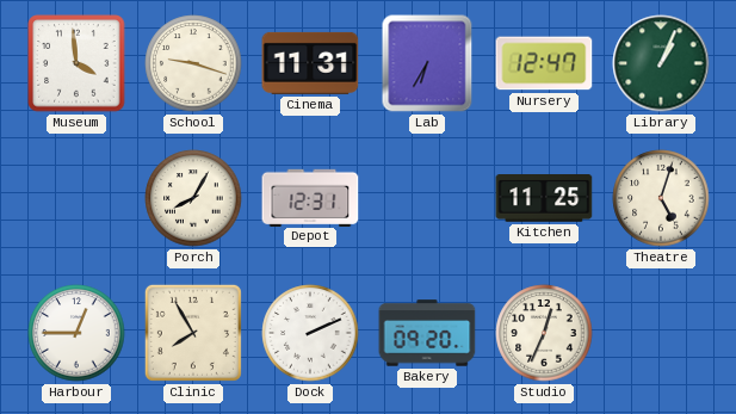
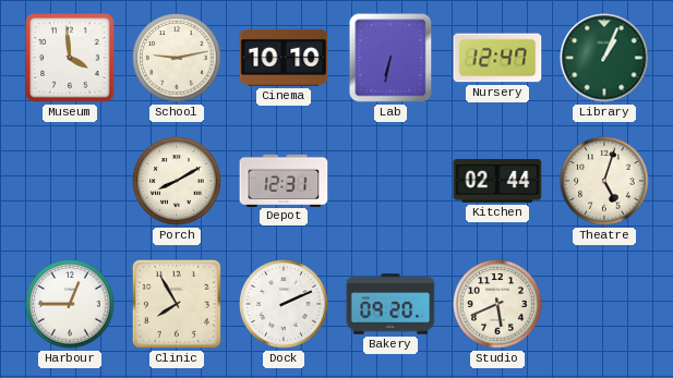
School: 9:18 -> 9:13 (177, 58)
Cinema: 11:31 -> 10:10 (284, 58)
Lab: 6:35 -> 6:32 (390, 58)
Porch: 8:05 -> 8:10 (177, 181)
Kitchen: 11:25 -> 02:44 (497, 182)
Studio: 12:34 -> 5:41 (497, 304)
